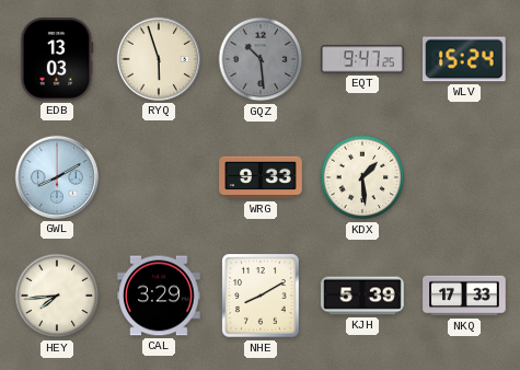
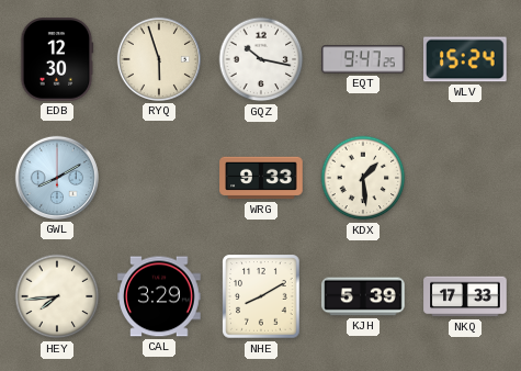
EDB: 13:03 -> 12:30 (57, 59)
GQZ: 10:29 -> 10:17 (261, 59)
GQZ dial: grey -> white (261, 59)
